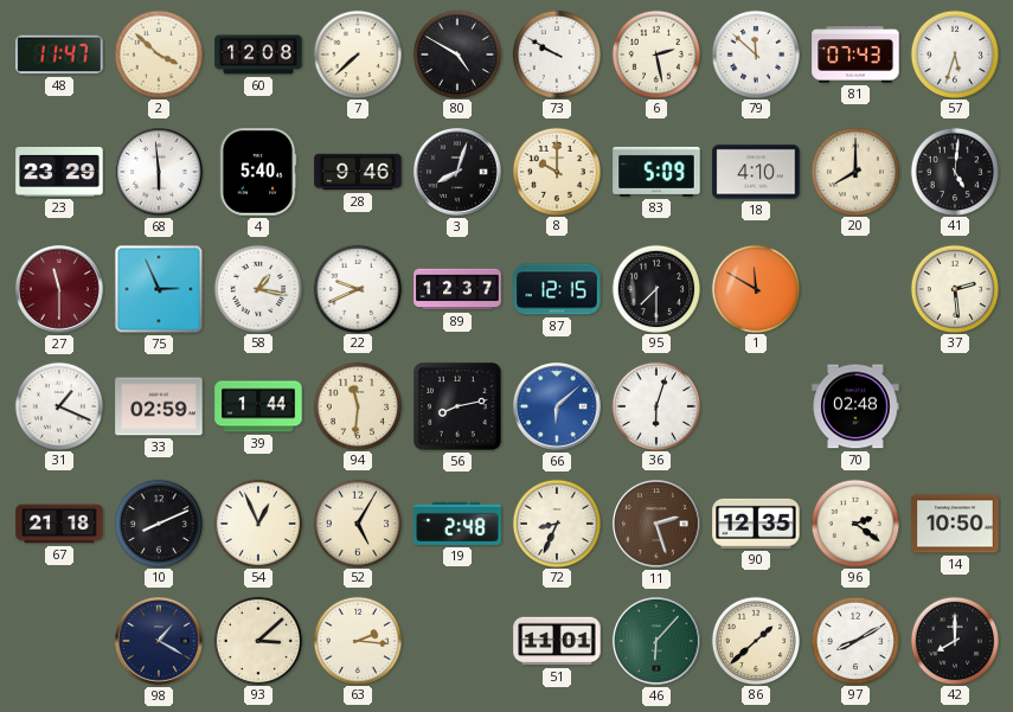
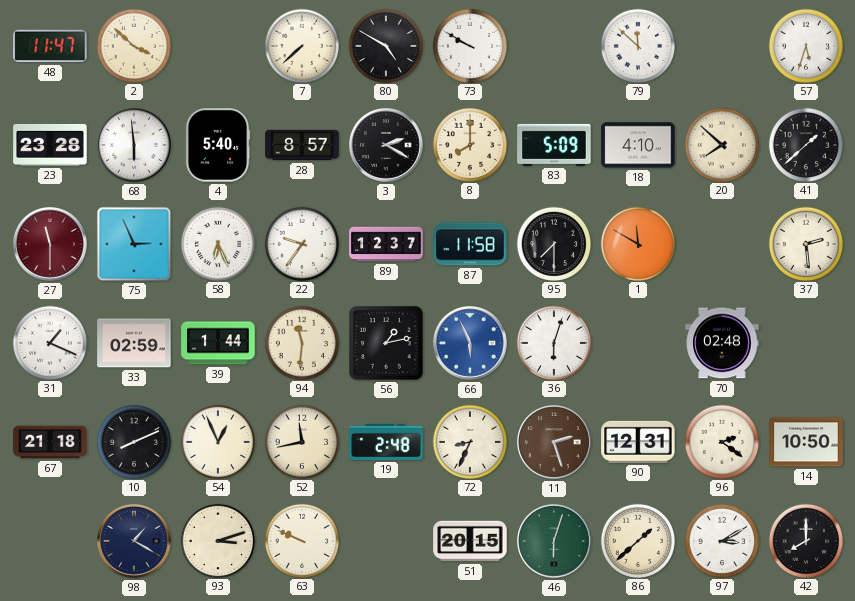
60: 12:08 -> none (258, 54)
6: 2:28 -> none (655, 53)
81: 07:43 -> none (855, 54)
23: 23:29 -> 23:28 (50, 145)
28: 9:46 -> 8:57 (302, 145)
3: 8:03 -> 2:20 (387, 146)
8: 10:00 -> 8:00 (469, 144)
20: 8:00 -> 7:52 (721, 144)
41: 5:01 -> 1:38 (805, 144)
58: 1:17 -> 6:26 (217, 243)
22: 9:41 -> 9:36 (301, 243)
87: 12:15 -> 11:58 (470, 244)
56: 8:13 -> 1:13 (386, 343)
66: 6:08 -> 5:56 (471, 344)
52: 5:05 -> 11:43 (301, 441)
90: 12:35 -> 12:31 (638, 442)
93: 3:08 -> 3:12 (217, 540)
63: 2:16 -> 9:49 (301, 540)
51: 11:01 -> 20:15 (470, 541)
46: 6:07 -> 6:03 (555, 542)
97: 8:10 -> 3:10 (721, 540)
